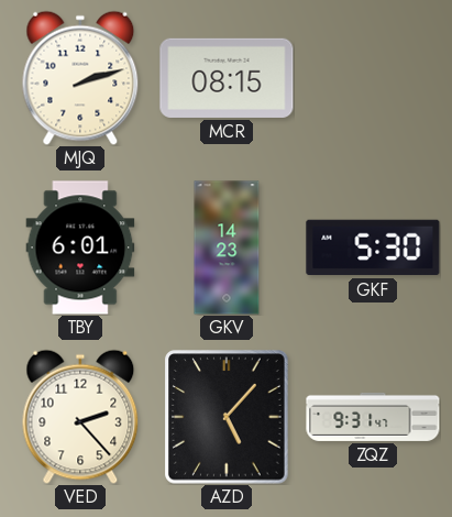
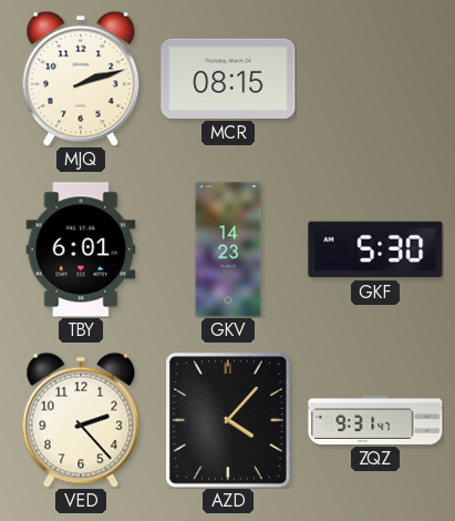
AZD: 5:07 -> 4:07 (228, 420)
